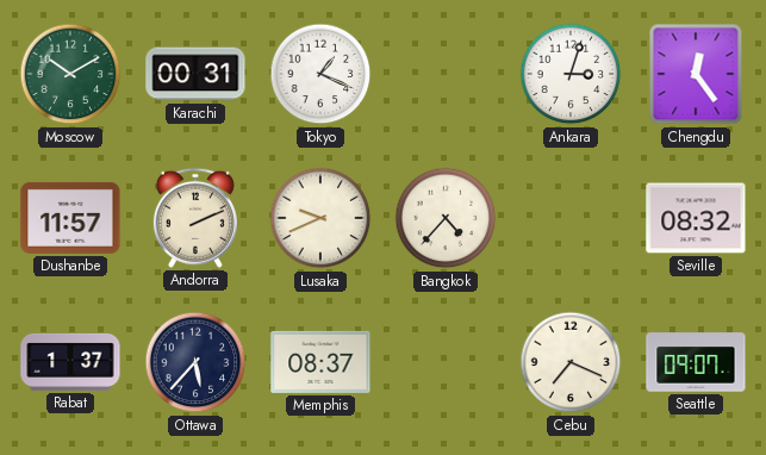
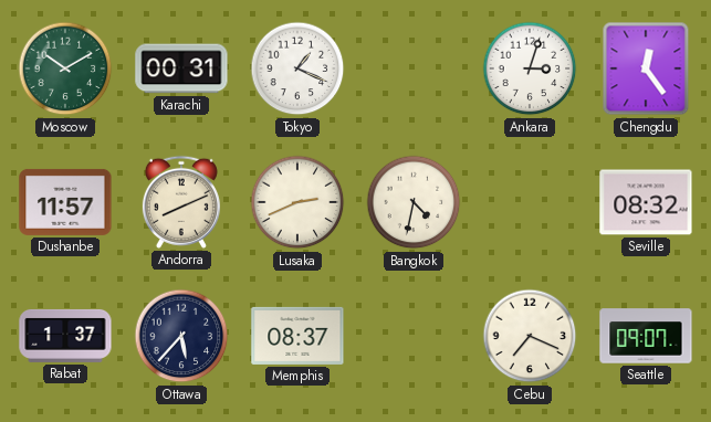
Andorra: 2:11 -> 8:11 (181, 202)
Lusaka: 9:41 -> 2:41 (297, 202)
Bangkok: 4:37 -> 4:32 (414, 202)
